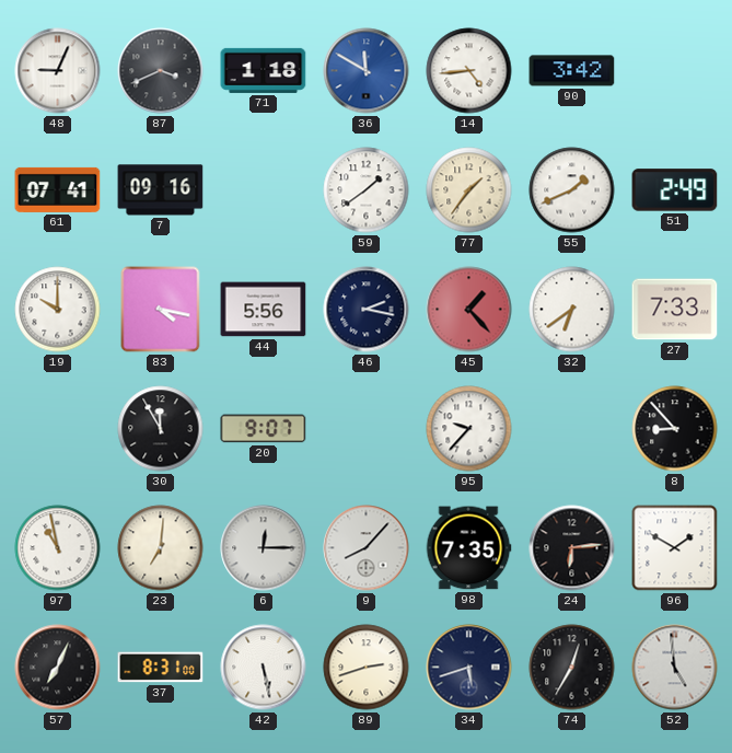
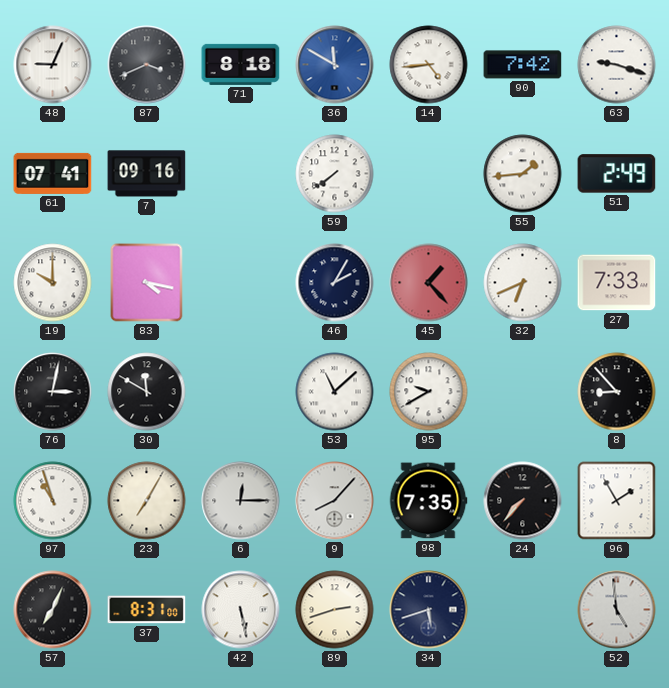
71: 1:18 -> 8:18 (241, 64)
90: 3:42 -> 7:42 (523, 65)
63: none -> 9:18 (617, 65)
59: 1:39 -> 7:39 (335, 174)
77: 1:36 -> none (469, 190)
55: 1:41 -> 1:44 (523, 174)
44: 5:56 -> none (264, 310)
46: 2:17 -> 2:05 (335, 283)
32: 6:39 -> 6:41 (523, 283)
76: none -> 3:02 (53, 392)
30: 11:55 -> 11:50 (147, 392)
20: 9:07 -> none (264, 429)
53: none -> 11:08 (335, 392)
95: 9:37 -> 9:40 (429, 392)
97: 10:58 -> 10:57 (53, 501)
23: 7:01 -> 7:05 (147, 501)
24: 6:14 -> 7:37 (523, 501)
96: 1:50 -> 1:55 (617, 501)
74: 12:35 -> none (572, 668)
